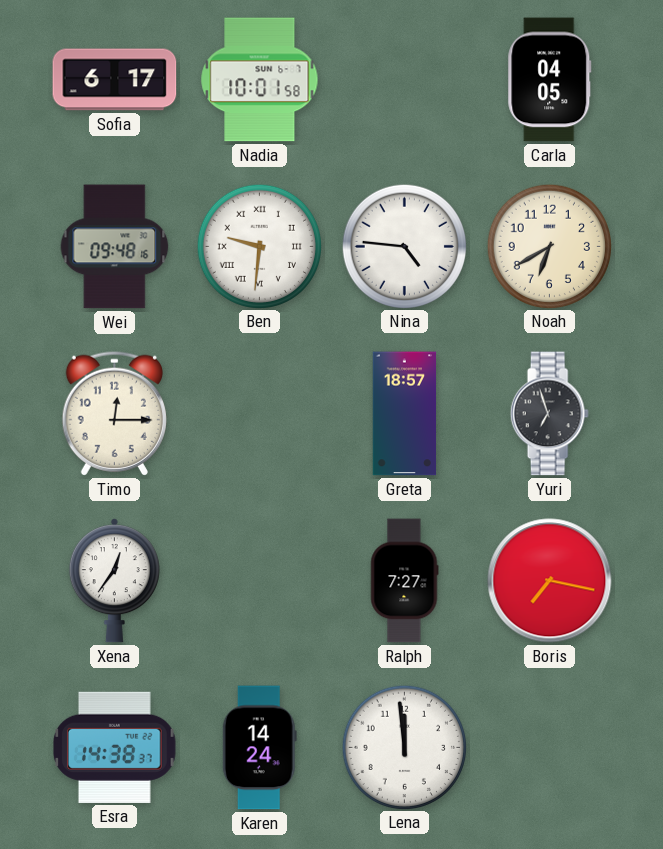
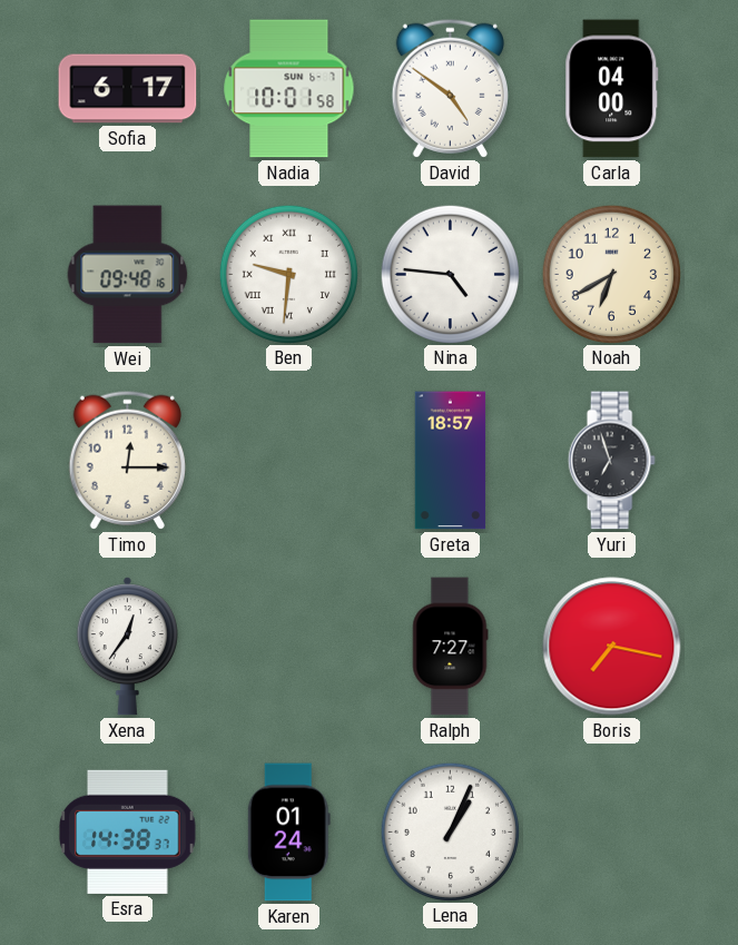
David: none -> 4:51 (450, 88)
Carla: 04:05 -> 04:00 (612, 89)
Karen: 14:24 -> 01:24 (288, 833)
Lena: 11:59 -> 1:04 (450, 831)
